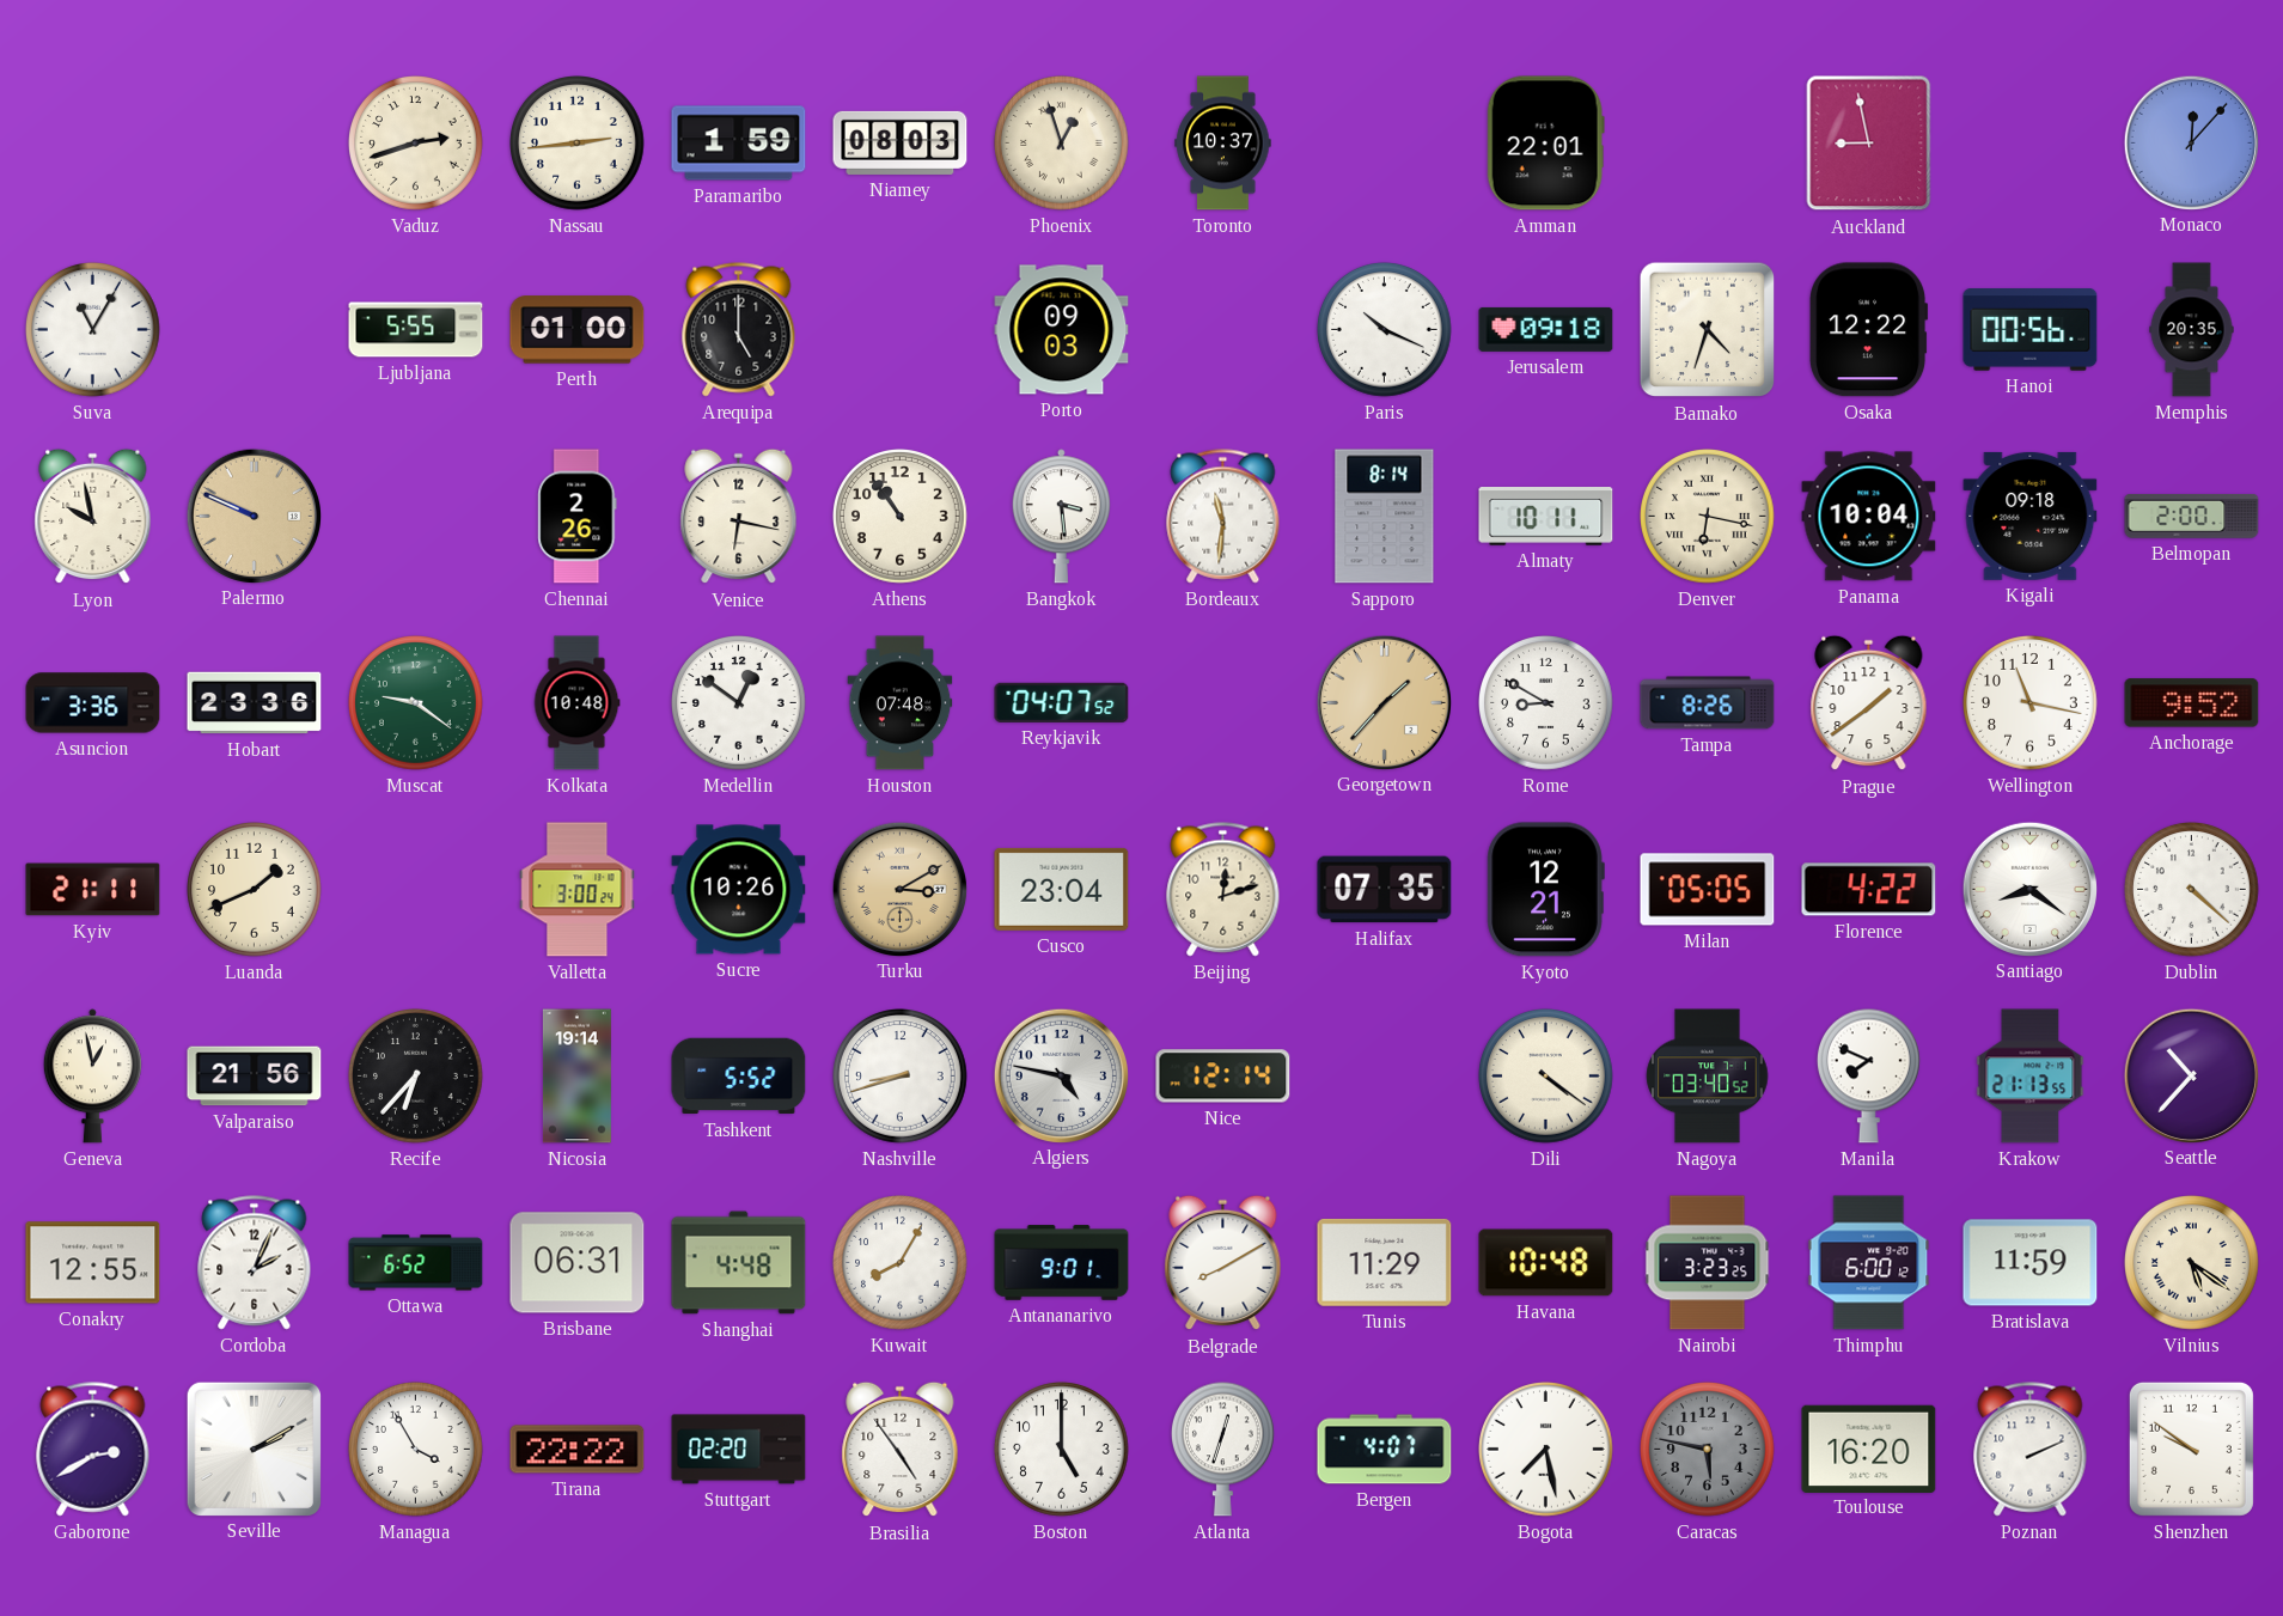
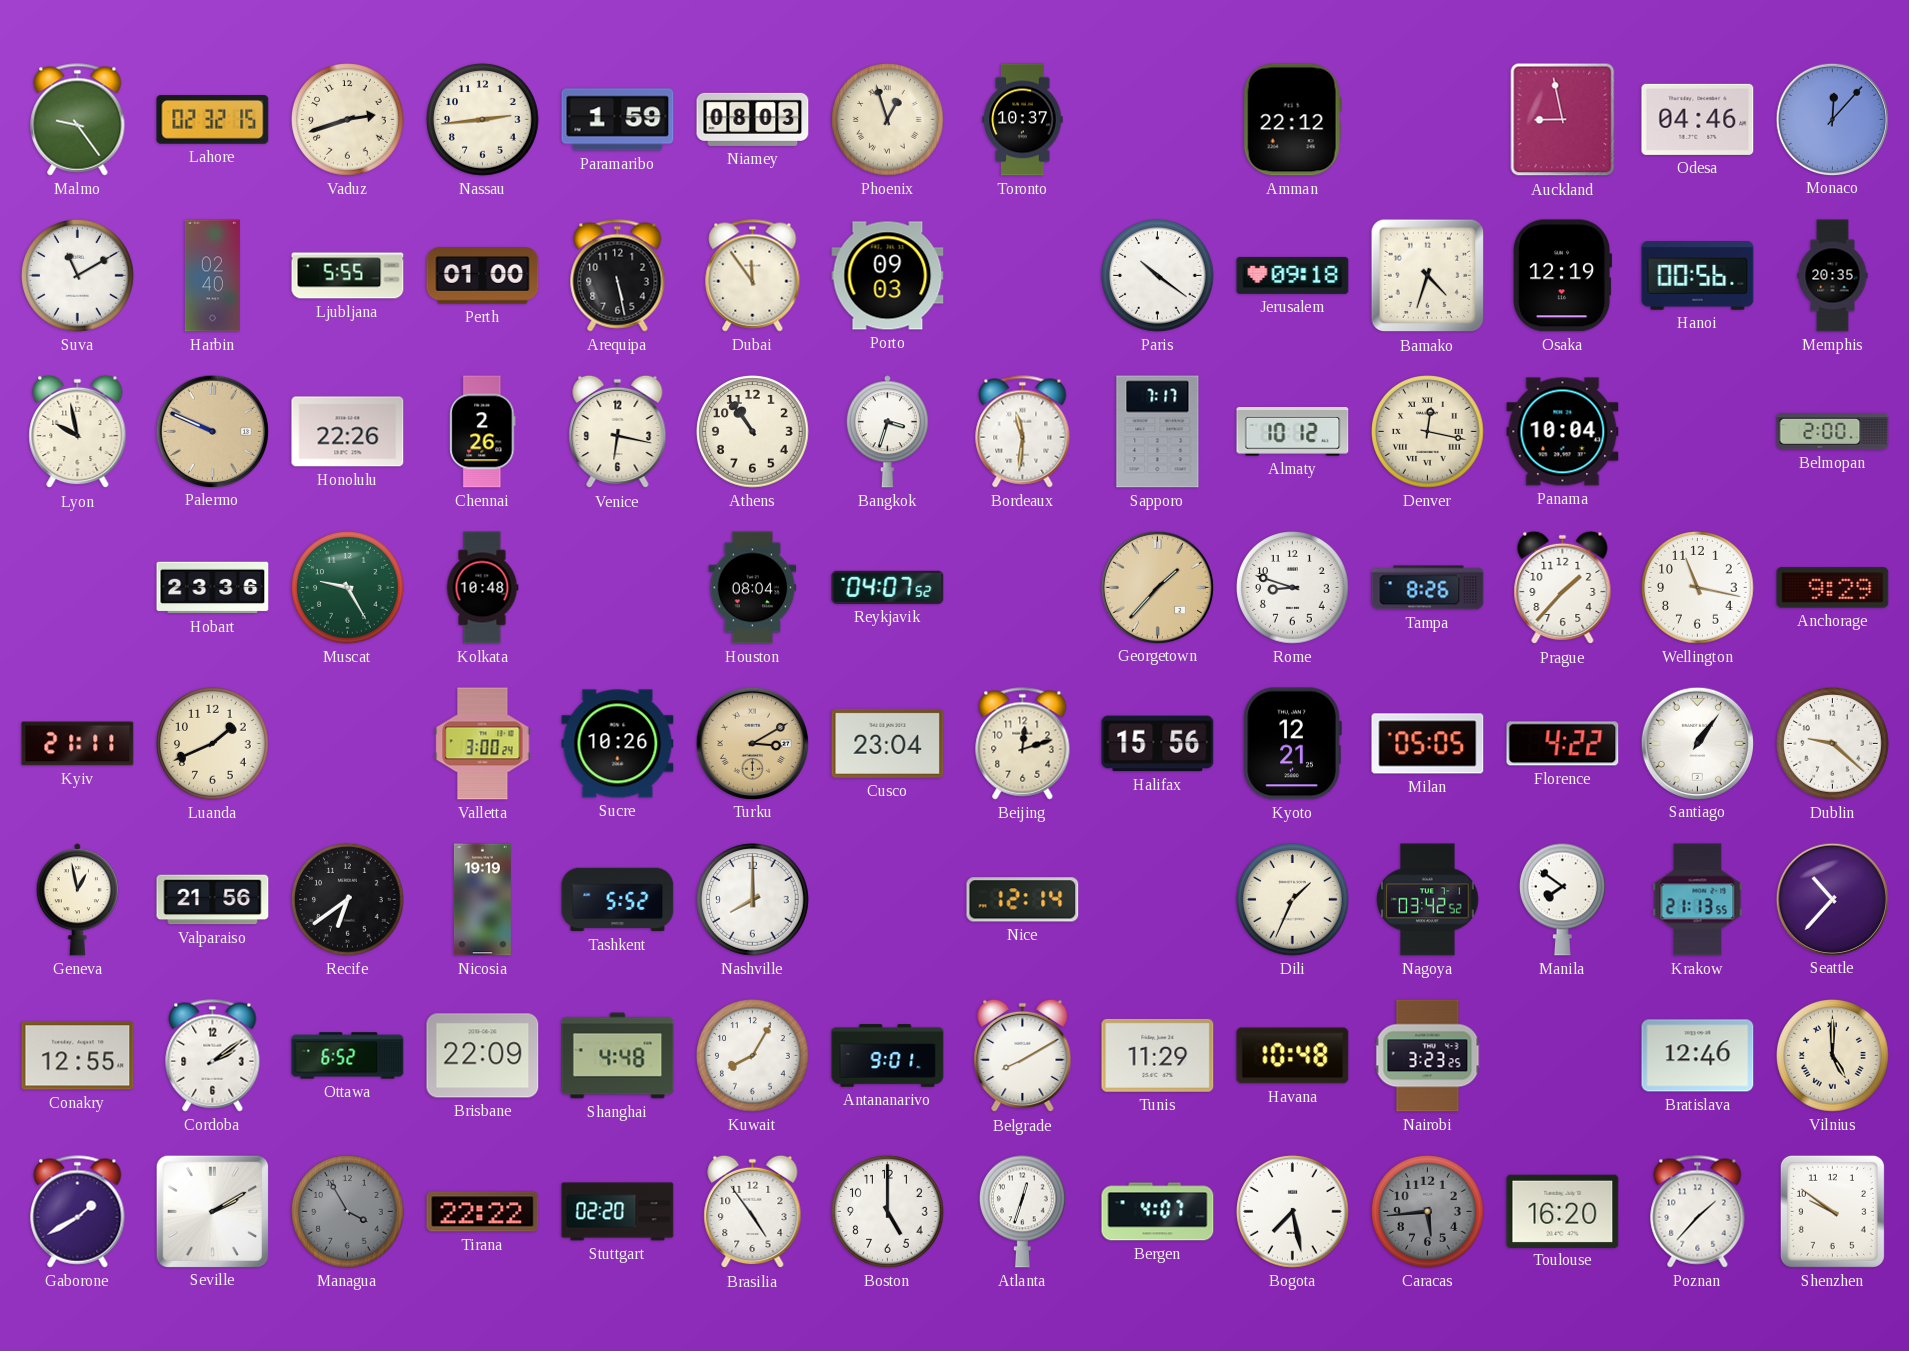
Malmo: none -> 9:24 (78, 120)
Lahore: none -> 02:32 (213, 120)
Amman: 22:01 -> 22:12 (1292, 120)
Odesa: none -> 04:46 (1698, 119)
Suva: 11:05 -> 11:10 (78, 276)
Harbin: none -> 02:40 (212, 276)
Arequipa: 5:00 -> 5:28 (618, 276)
Dubai: none -> 11:54 (753, 276)
Paris: 10:19 -> 10:21 (1158, 276)
Osaka: 12:22 -> 12:19 (1563, 276)
Honolulu: none -> 22:26 (348, 432)
Bangkok: 3:29 -> 3:33 (887, 432)
Sapporo: 8:14 -> 7:17 (1158, 432)
Almaty: 10:11 -> 10:12 (1293, 432)
Denver: 6:17 -> 12:17 (1428, 432)
Kigali: 09:18 -> none (2031, 516)
Asuncion: 3:36 -> none (93, 703)
Muscat: 9:21 -> 9:25 (348, 588)
Medellin: 12:51 -> none (739, 703)
Houston: 07:48 -> 08:04 (753, 588)
Rome: 8:50 -> 8:48 (1293, 588)
Prague: 1:39 -> 1:37 (1563, 588)
Anchorage: 9:52 -> 9:29 (1833, 588)
Halifax: 07:35 -> 15:56 (1158, 744)
Santiago: 8:21 -> 1:06 (1697, 743)
Dublin: 4:22 -> 9:22 (1833, 744)
Recife: 6:37 -> 6:39 (348, 900)
Nicosia: 19:14 -> 19:19 (482, 900)
Nashville: 8:42 -> 8:00 (753, 900)
Algiers: 4:47 -> none (1061, 1075)
Dili: 4:21 -> 1:34 (1293, 900)
Nagoya: 03:40 -> 03:42 (1428, 900)
Manila: 7:49 -> 7:51 (1563, 899)
Cordoba: 2:04 -> 2:09 (213, 1056)
Brisbane: 06:31 -> 22:09 (483, 1056)
Thimphu: 6:00 -> none (1869, 1263)
Bratislava: 11:59 -> 12:46 (1698, 1056)
Vilnius: 5:21 -> 5:00 (1833, 1056)
Gaborone: 2:40 -> 1:40 (78, 1212)
Managua dial: white -> grey (348, 1212)
Caracas: 5:47 -> 5:44 (1428, 1212)
Poznan: 2:11 -> 1:37 (1698, 1212)
